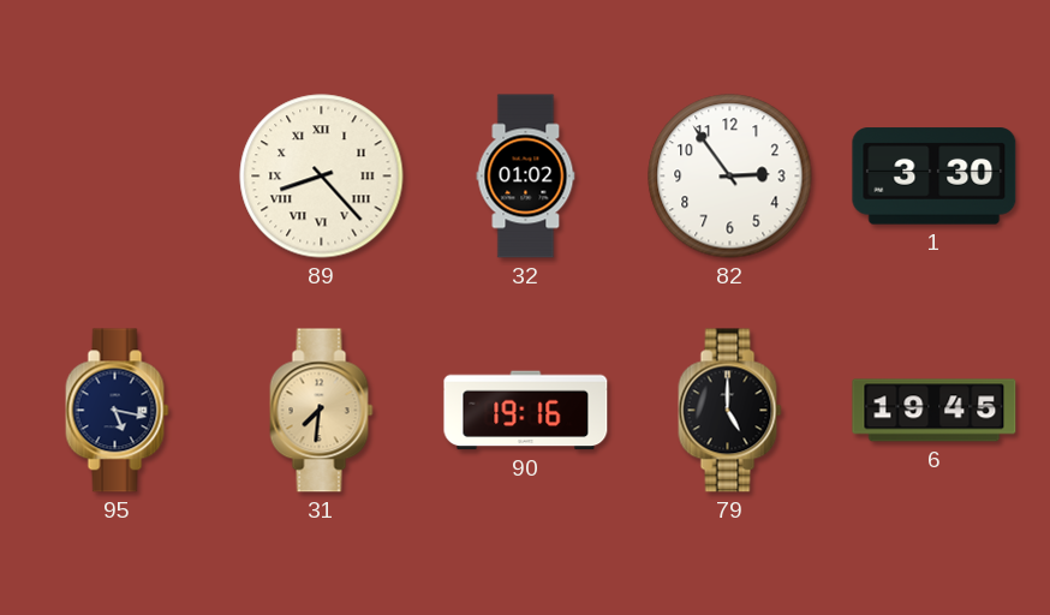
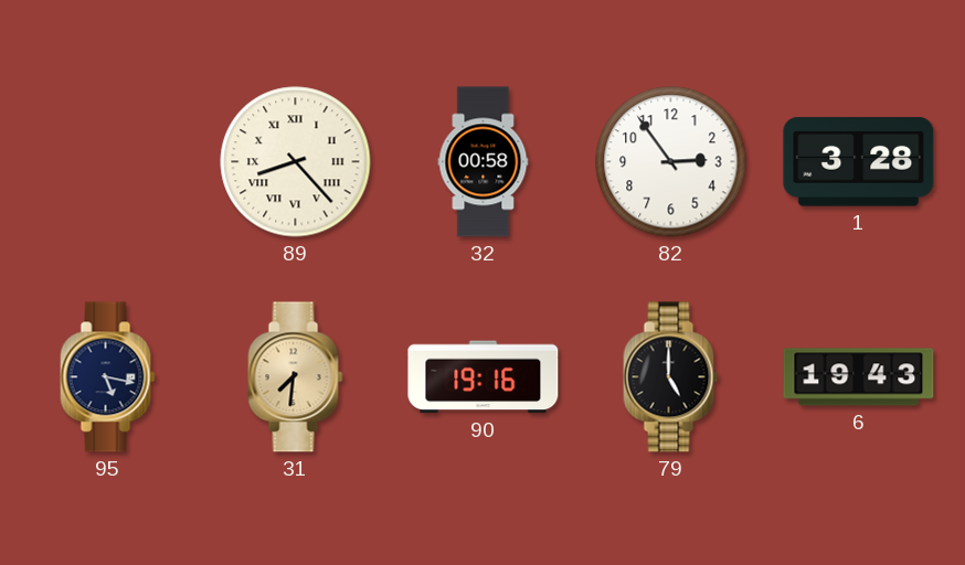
32: 01:02 -> 00:58 (484, 162)
1: 3:30 -> 3:28 (859, 162)
6: 19:45 -> 19:43 (859, 377)
